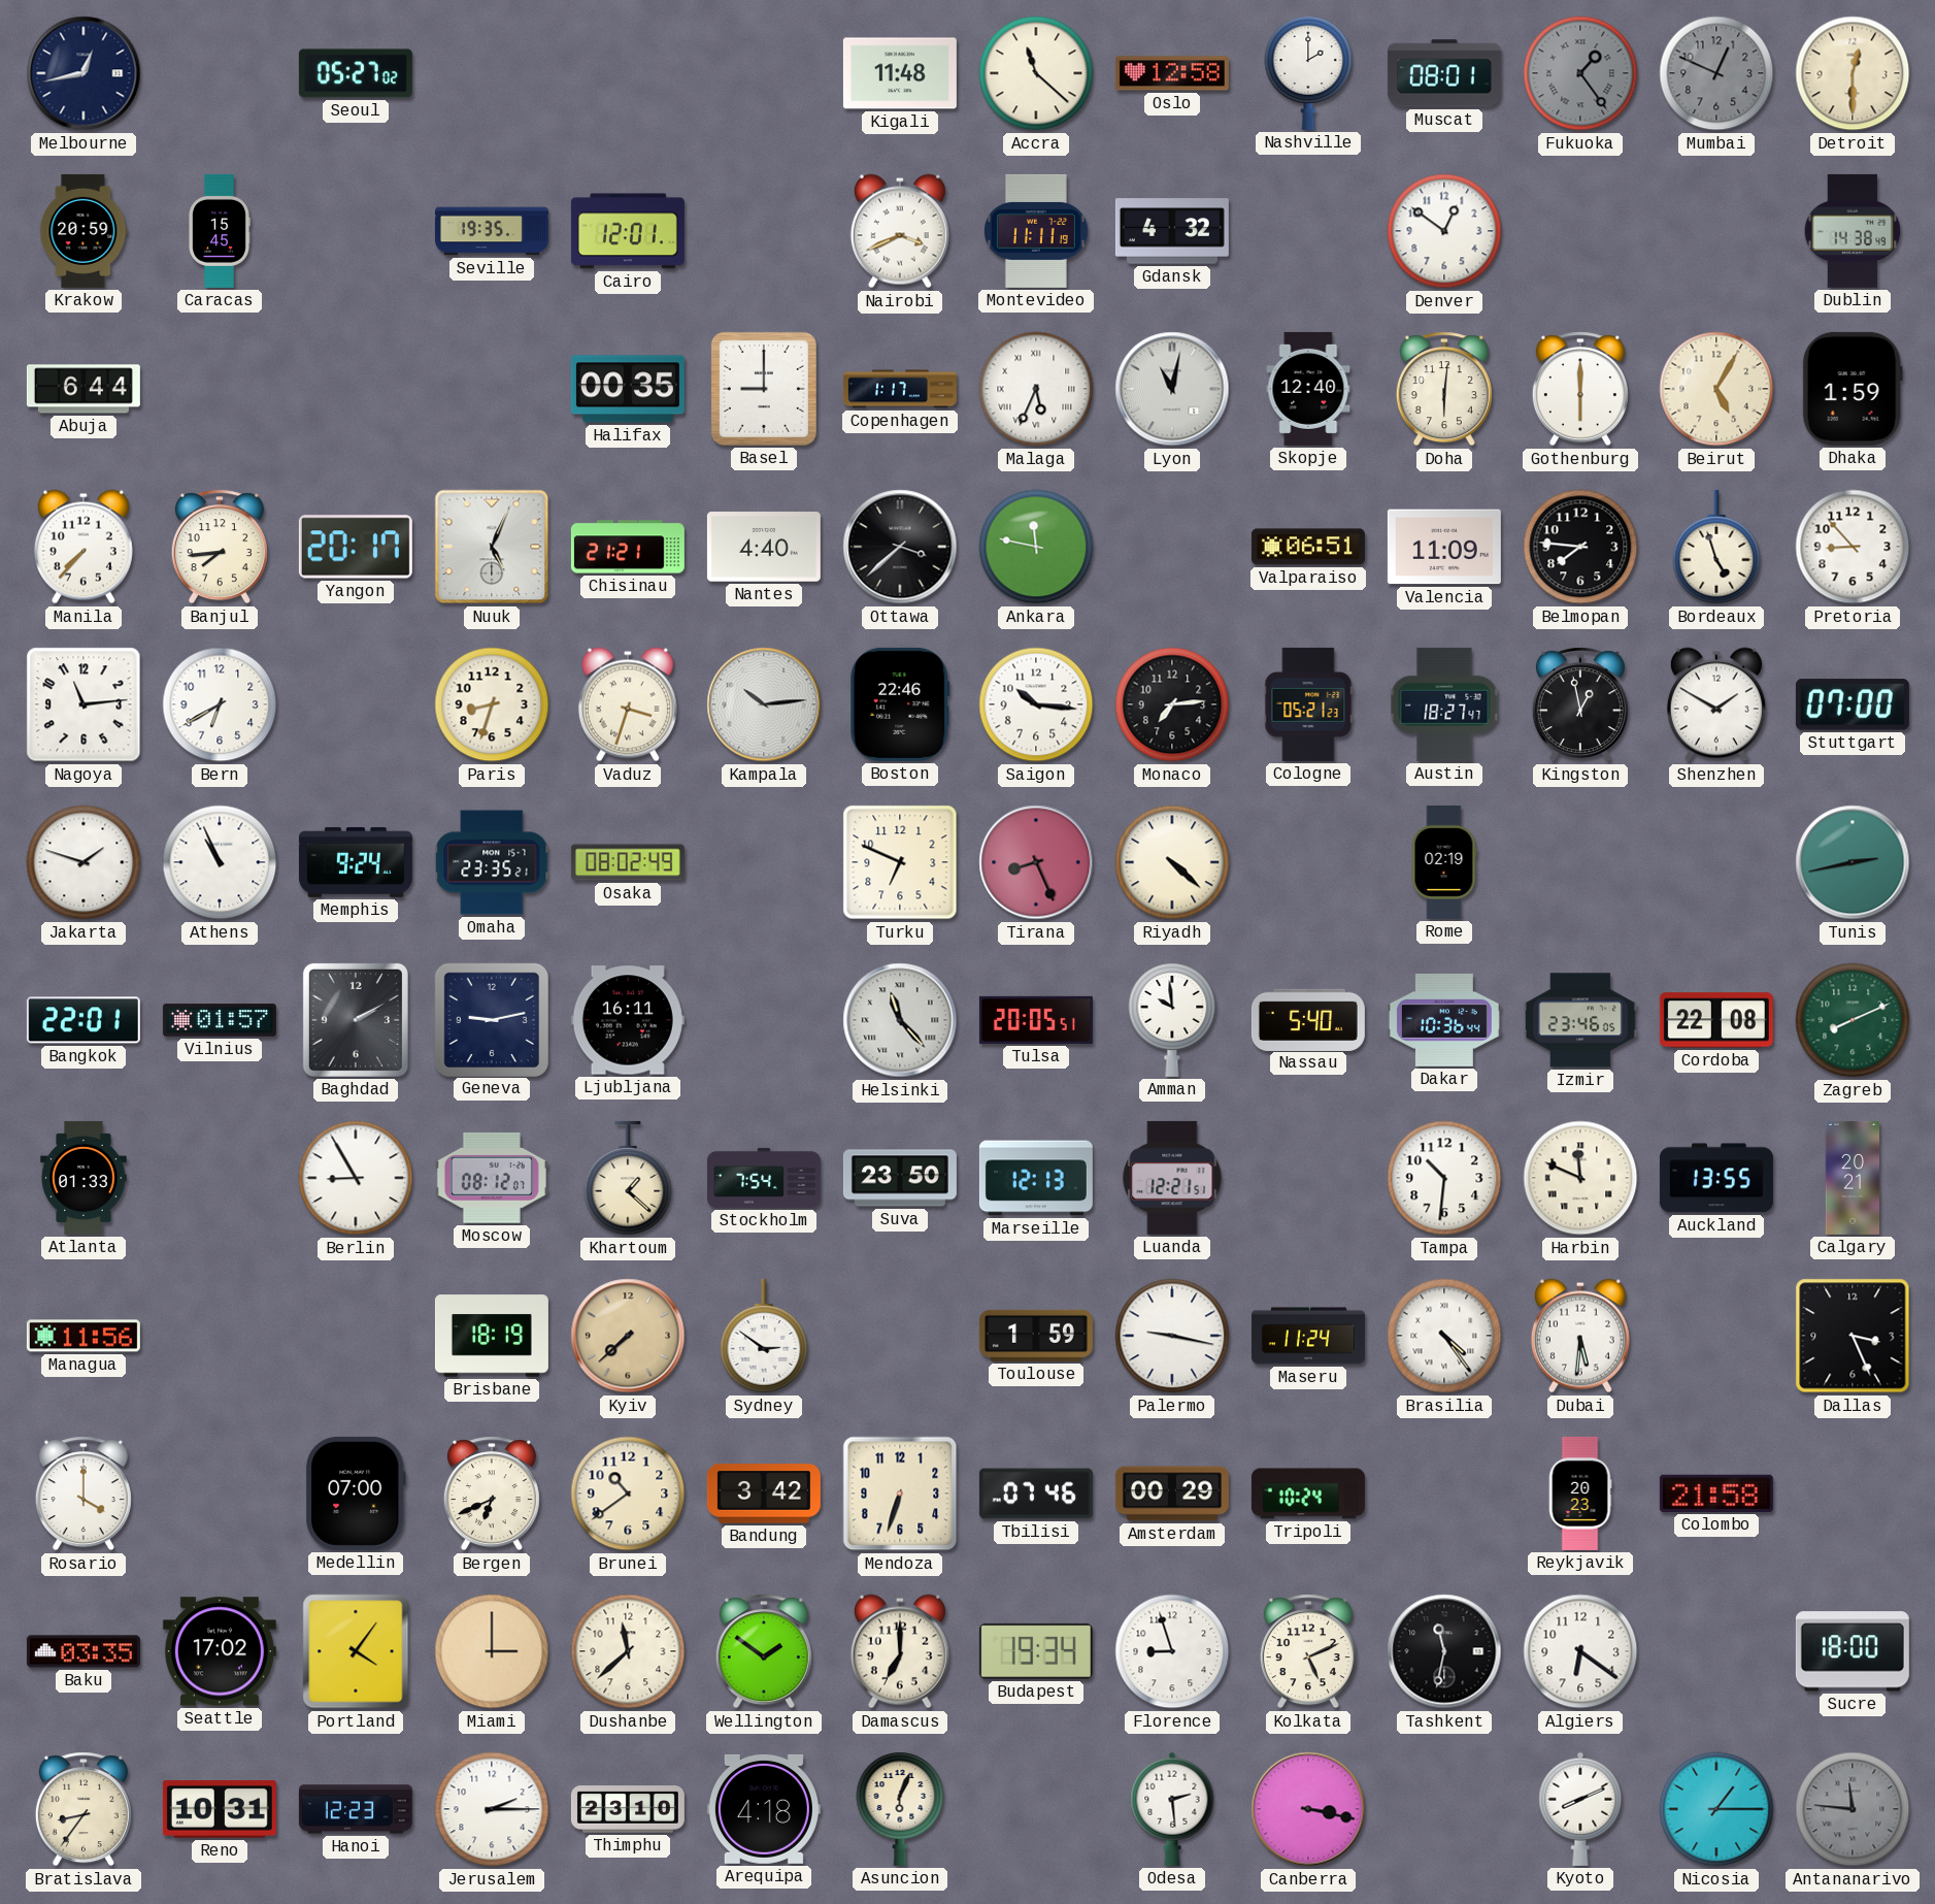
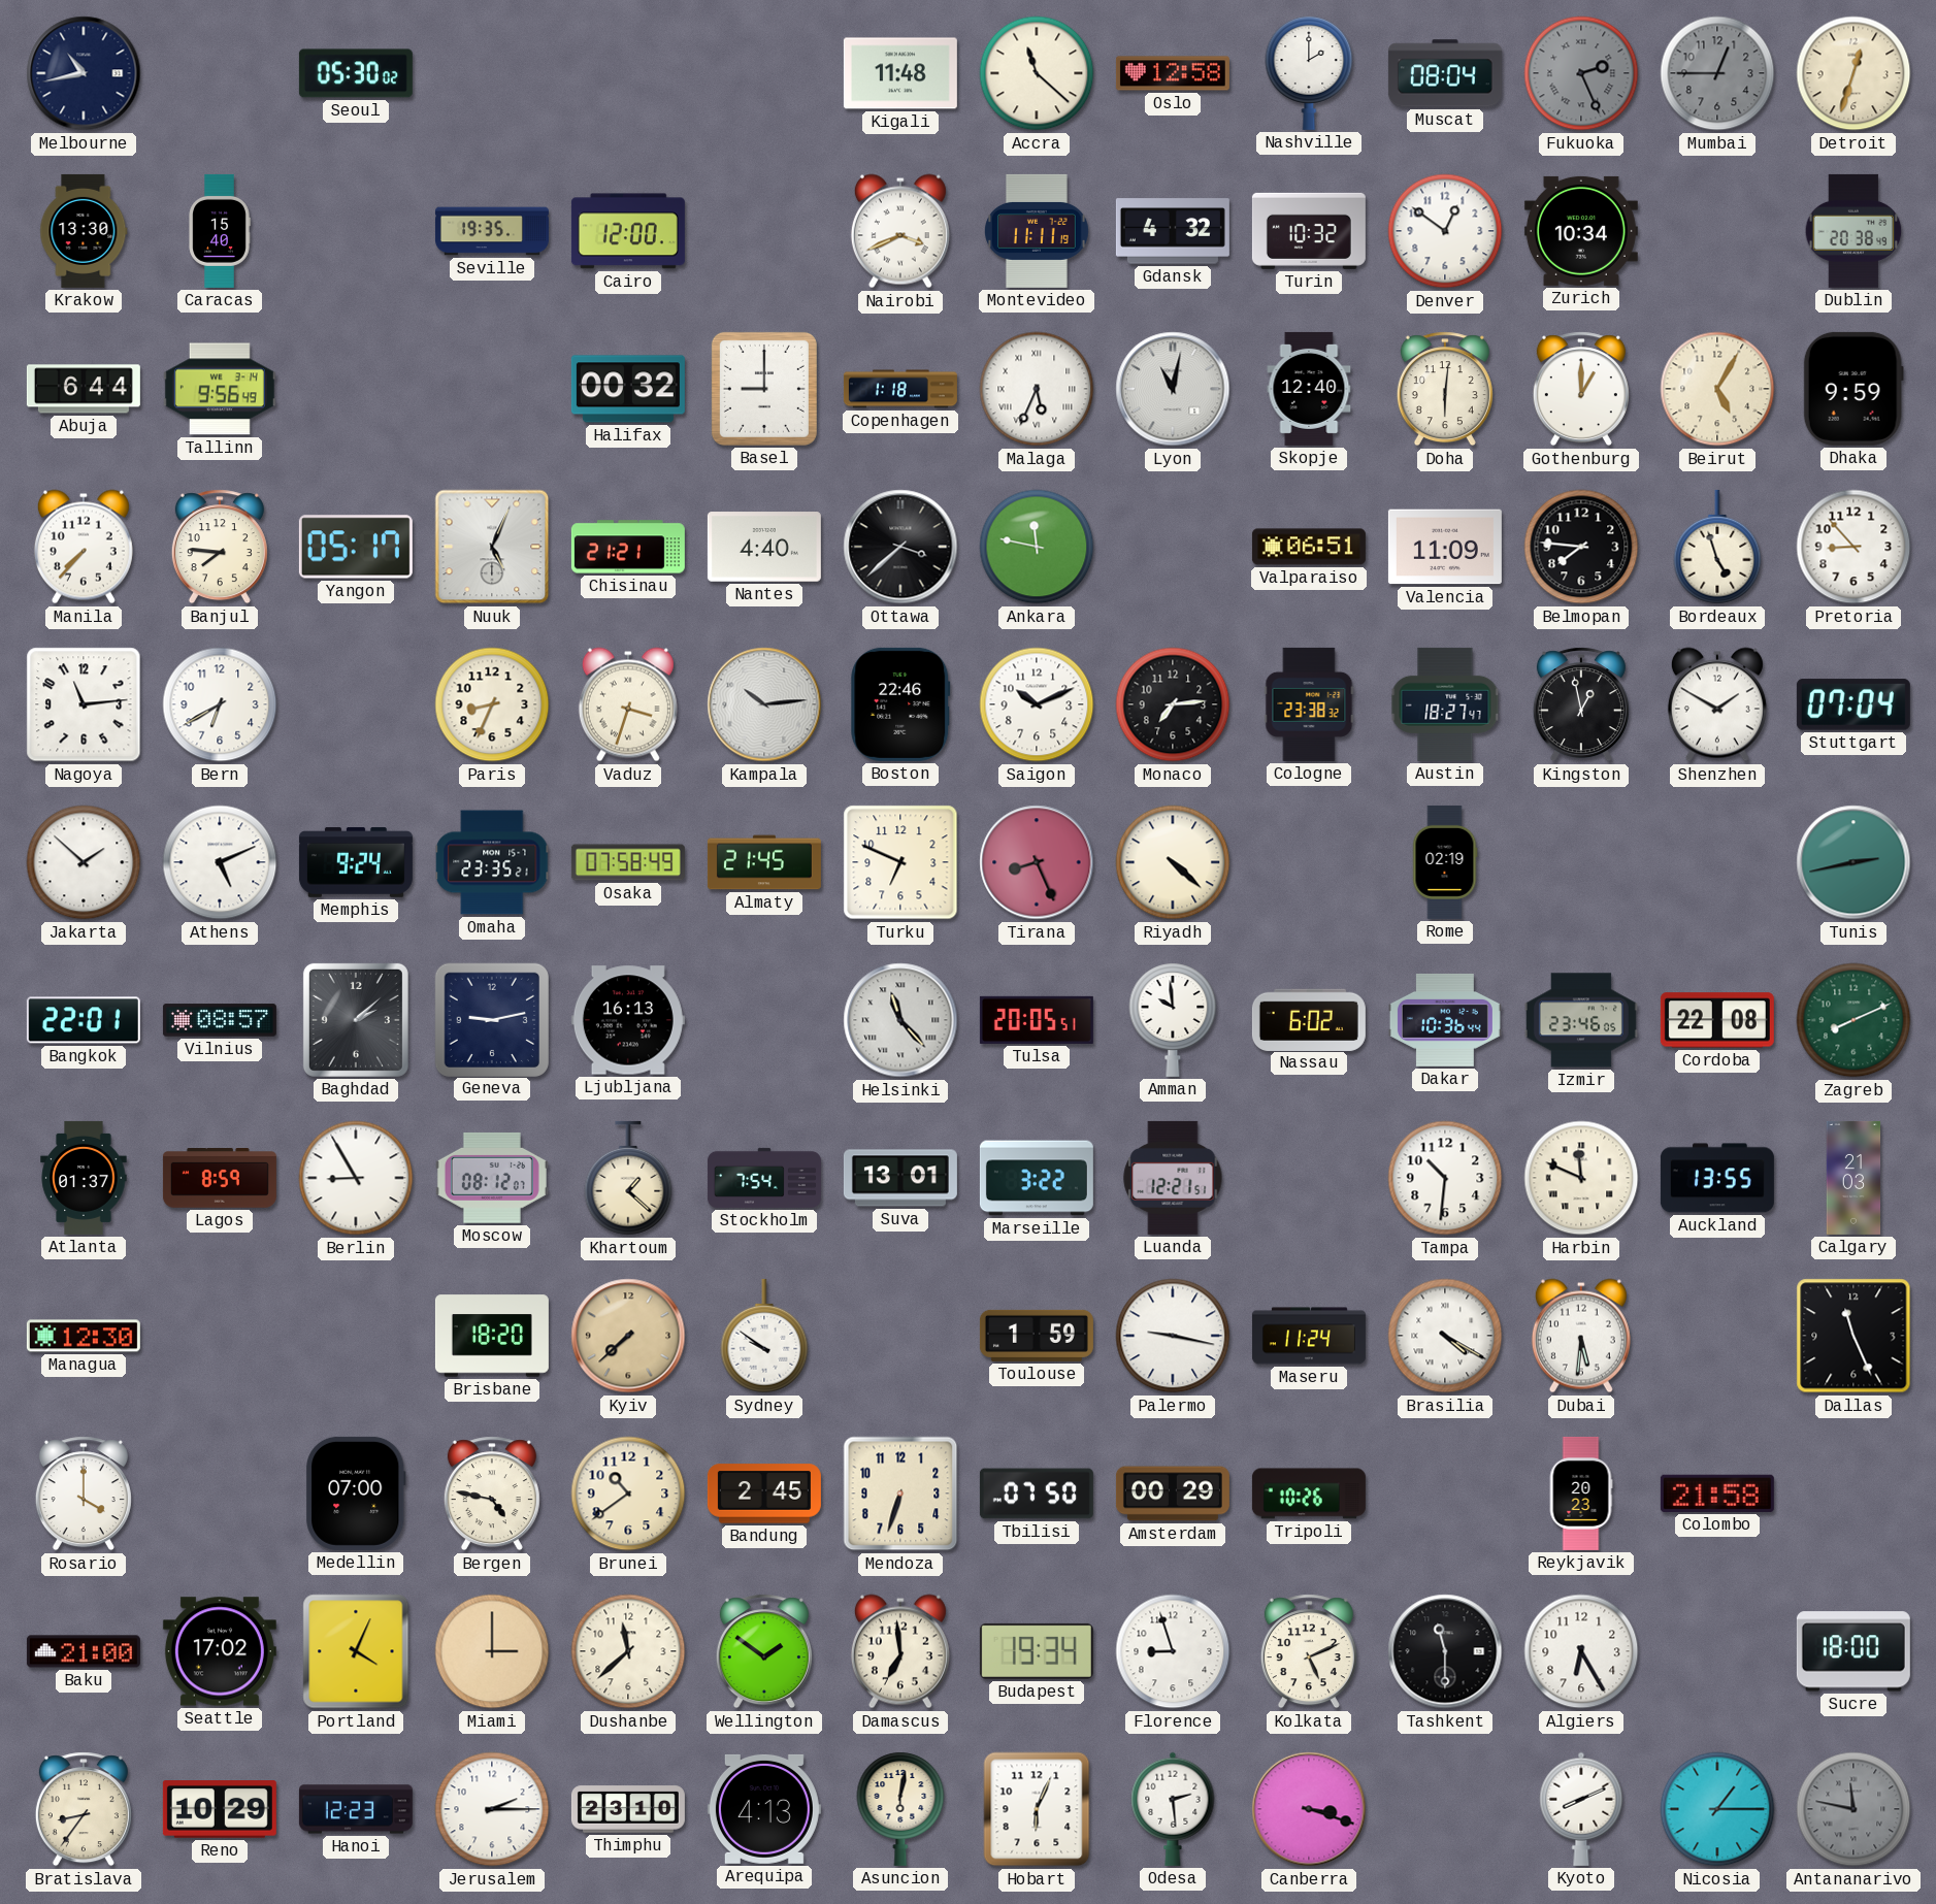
Melbourne: 12:43 -> 10:43 (84, 73)
Seoul: 05:27 -> 05:30 (356, 73)
Muscat: 08:01 -> 08:04 (1445, 73)
Fukuoka: 1:24 -> 2:26 (1581, 73)
Mumbai: 12:49 -> 12:45 (1717, 73)
Detroit: 12:30 -> 12:33 (1853, 73)
Krakow: 20:59 -> 13:30 (84, 231)
Caracas: 15:45 -> 15:40 (220, 231)
Cairo: 12:01 -> 12:00 (628, 231)
Turin: none -> 10:32 (1309, 231)
Zurich: none -> 10:34 (1581, 231)
Dublin: 14:38 -> 20:38 (1853, 231)
Tallinn: none -> 9:56 (220, 389)
Halifax: 00:35 -> 00:32 (628, 389)
Copenhagen: 1:17 -> 1:18 (900, 389)
Gothenburg: 6:00 -> 1:00 (1581, 389)
Dhaka: 1:59 -> 9:59 (1853, 389)
Banjul: 7:44 -> 7:46 (220, 547)
Yangon: 20:17 -> 05:17 (356, 547)
Paris: 8:33 -> 8:34 (492, 704)
Saigon: 10:16 -> 10:11 (1037, 704)
Cologne: 05:21 -> 23:38 (1309, 704)
Stuttgart: 07:00 -> 07:04 (1853, 704)
Jakarta: 1:48 -> 1:52 (84, 862)
Athens: 10:56 -> 5:11 (220, 862)
Osaka: 08:02 -> 07:58 (628, 862)
Almaty: none -> 21:45 (764, 862)
Vilnius: 01:57 -> 08:57 (220, 1020)
Baghdad: 2:10 -> 2:08 (356, 1020)
Ljubljana: 16:11 -> 16:13 (628, 1020)
Nassau: 5:40 -> 6:02 (1309, 1019)
Atlanta: 01:33 -> 01:37 (84, 1178)
Lagos: none -> 8:59 (220, 1179)
Suva: 23:50 -> 13:01 (900, 1178)
Marseille: 12:13 -> 3:22 (1037, 1178)
Calgary: 20:21 -> 21:03 (1853, 1178)
Managua: 11:56 -> 12:30 (84, 1336)
Brisbane: 18:19 -> 18:20 (492, 1336)
Sydney: 2:51 -> 9:51 (764, 1336)
Brasilia: 4:24 -> 4:20 (1445, 1336)
Dallas: 3:26 -> 11:26 (1853, 1336)
Bergen: 6:41 -> 4:47 (492, 1493)
Bandung: 3:42 -> 2:45 (764, 1493)
Tbilisi: 07:46 -> 07:50 (1037, 1493)
Tripoli: 10:24 -> 10:26 (1309, 1493)
Baku: 03:35 -> 21:00 (84, 1651)
Portland: 4:06 -> 4:04 (356, 1651)
Damascus: 7:00 -> 6:59 (900, 1651)
Tashkent: 11:32 -> 11:30 (1445, 1651)
Algiers: 6:21 -> 6:25 (1581, 1651)
Reno: 10:31 -> 10:29 (220, 1810)
Arequipa: 4:18 -> 4:13 (764, 1809)
Asuncion: 6:04 -> 6:02 (900, 1809)
Hobart: none -> 6:04 (1037, 1809)
Canberra: 3:17 -> 3:18 (1309, 1809)
Antananarivo: 11:46 -> 11:47 (1853, 1809)
